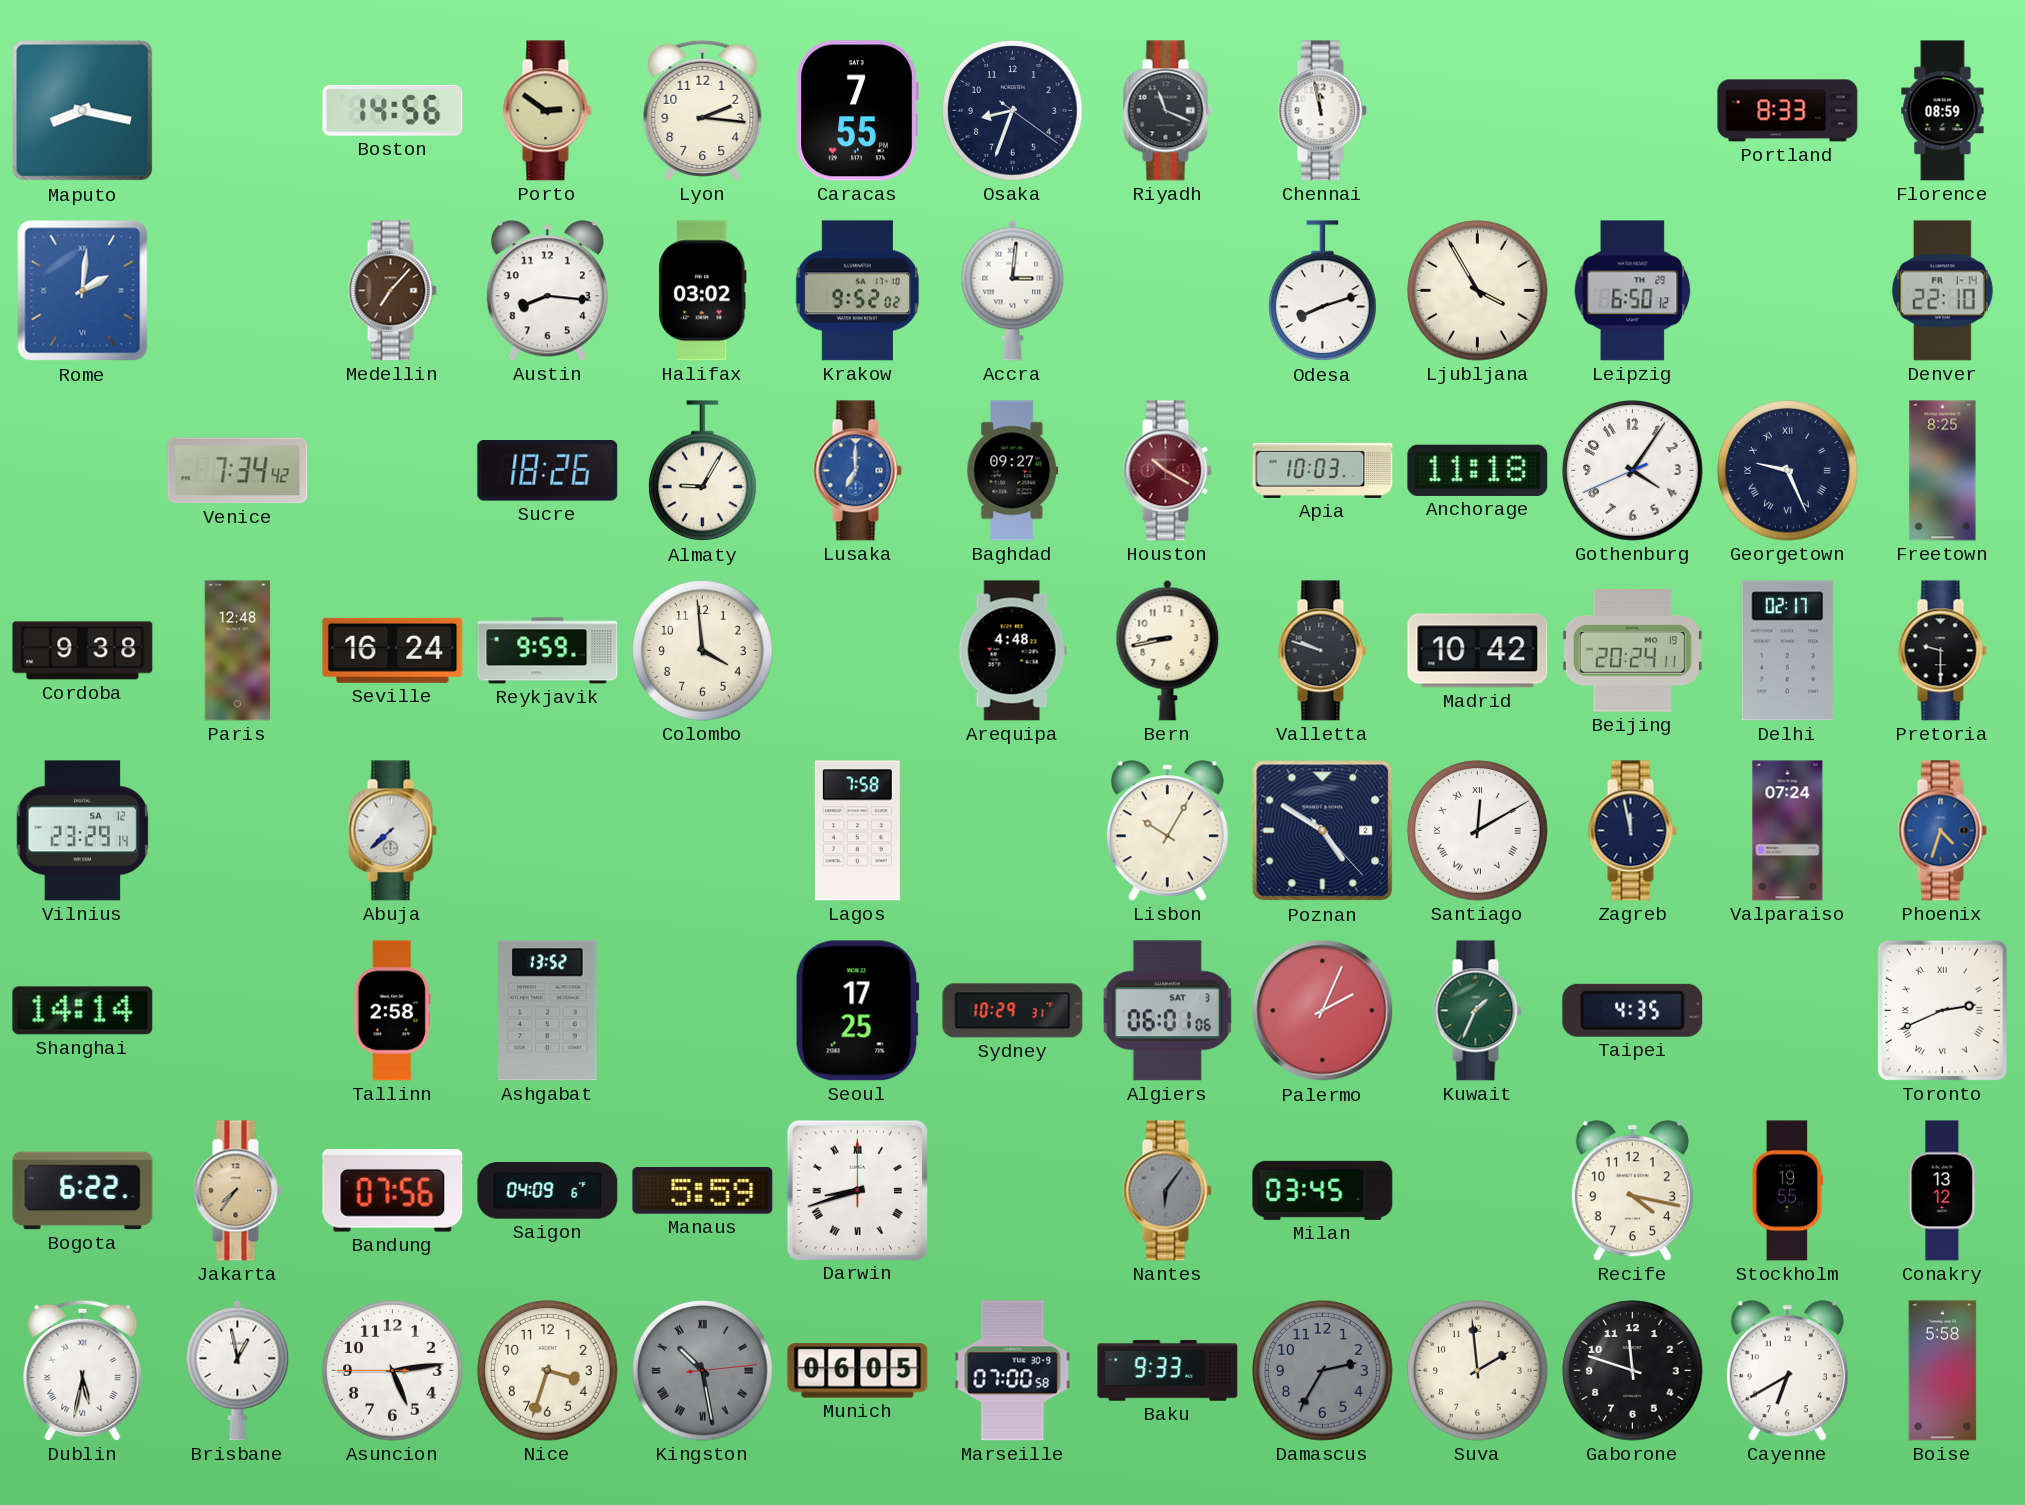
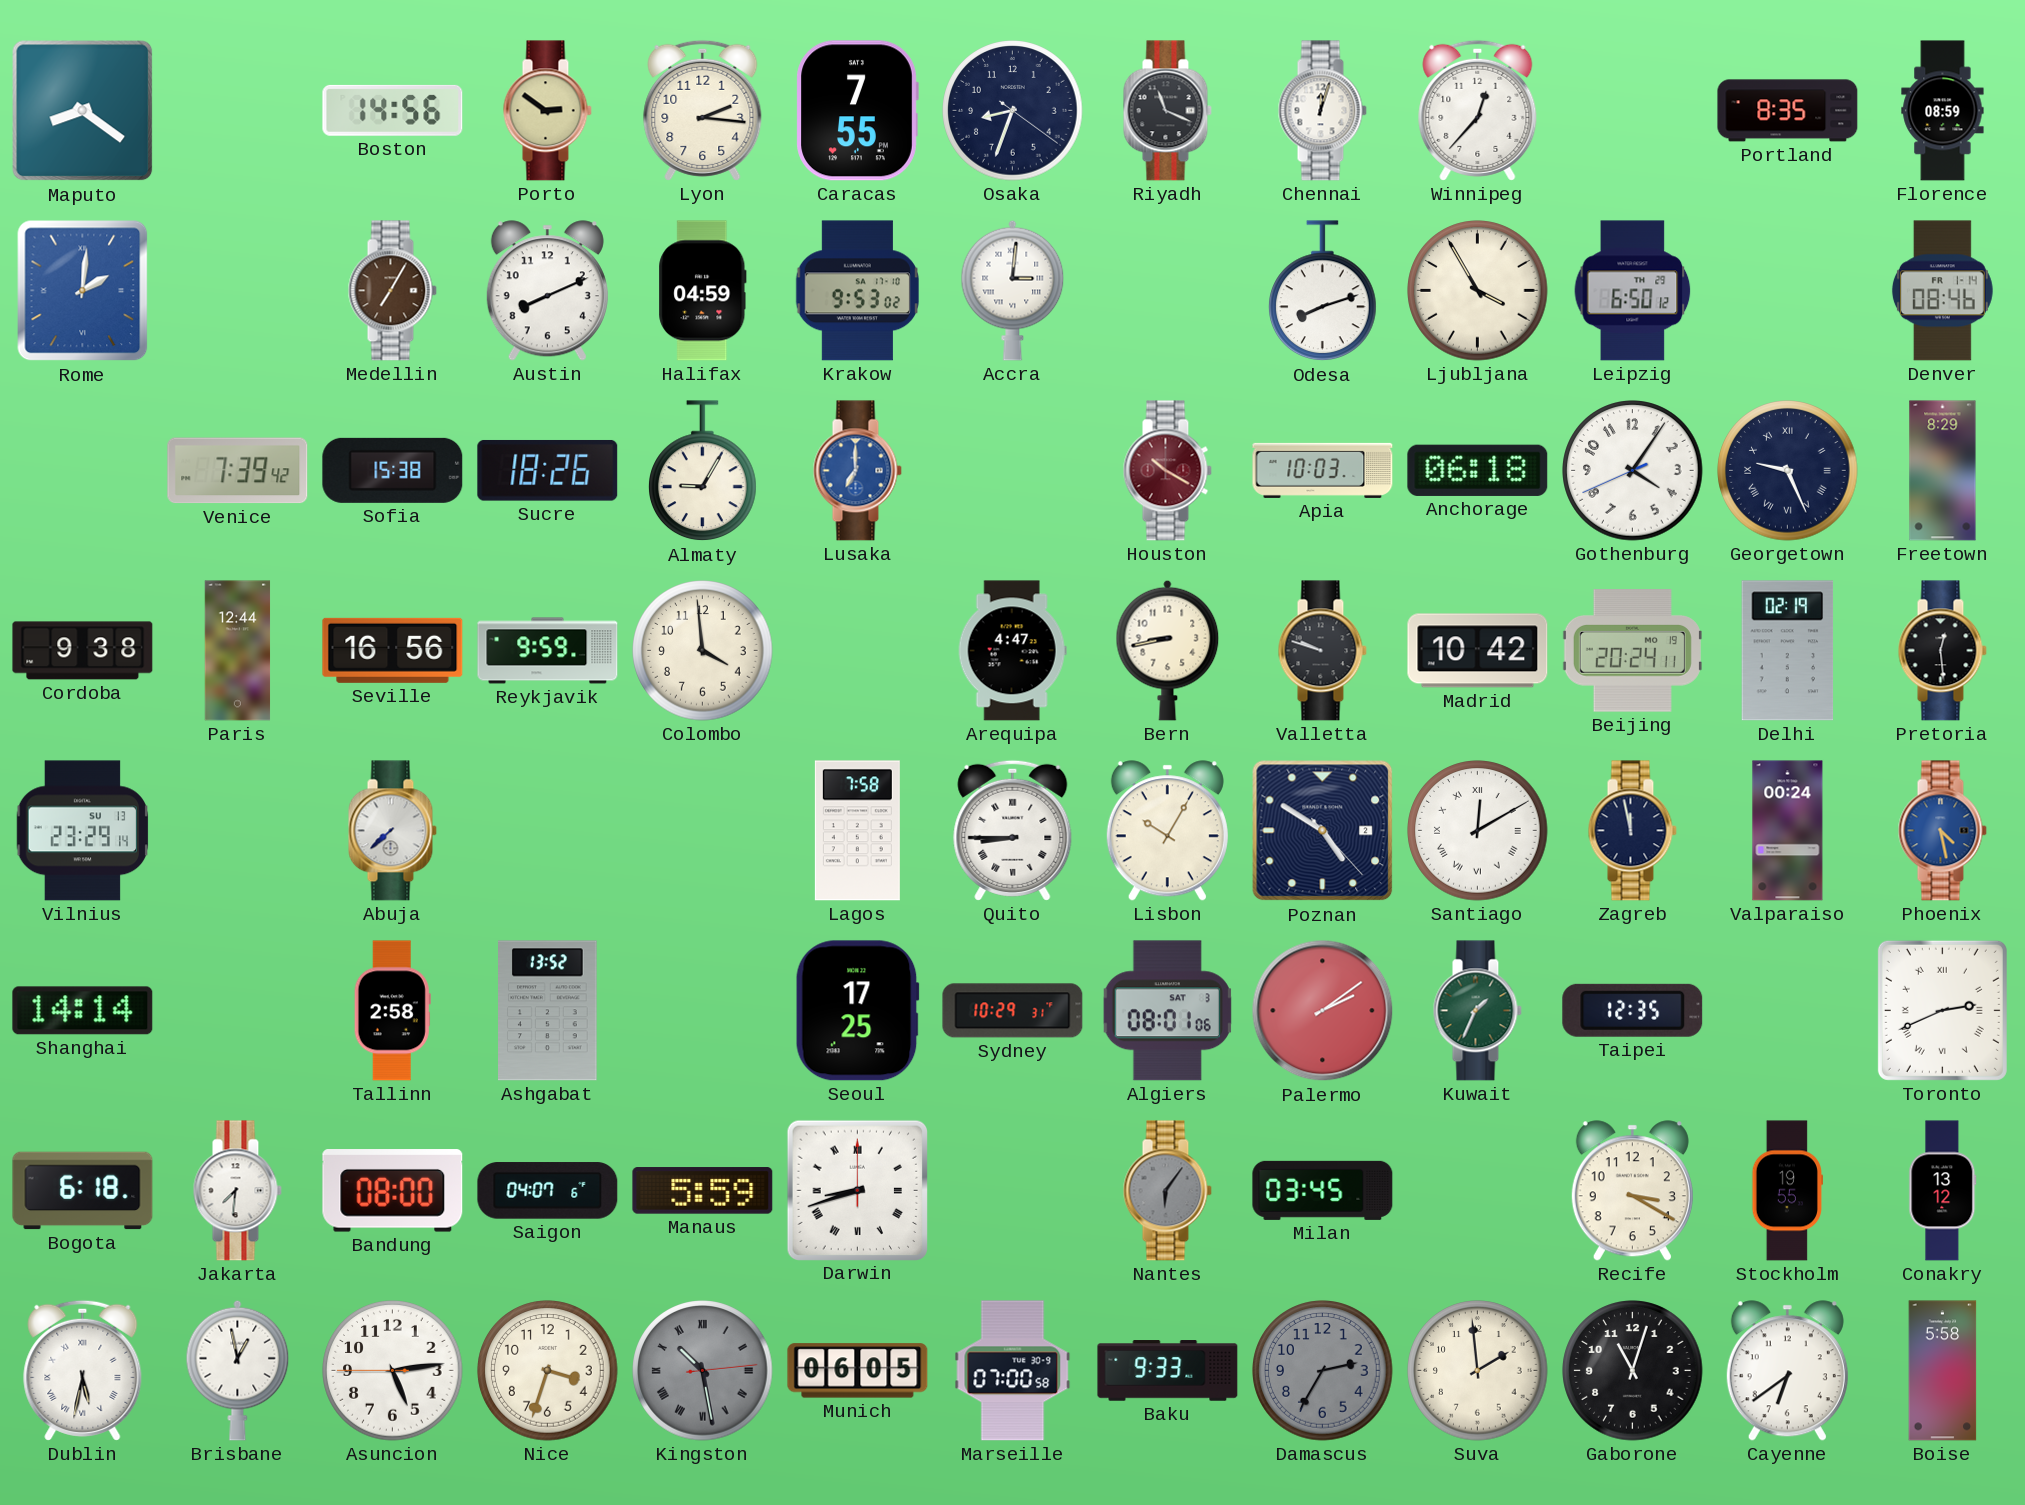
Maputo: 8:17 -> 8:21 (83, 111)
Chennai: 11:58 -> 12:03 (1322, 111)
Winnipeg: none -> 12:37 (1478, 110)
Portland: 8:33 -> 8:35 (1788, 111)
Medellin: 7:07 -> 7:05 (392, 291)
Austin: 8:16 -> 8:11 (547, 291)
Halifax: 03:02 -> 04:59 (703, 291)
Krakow: 9:52 -> 9:53 (857, 291)
Denver: 22:10 -> 08:46 (1942, 291)
Venice: 7:34 -> 7:39 (238, 471)
Sofia: none -> 15:38 (393, 470)
Baghdad: 09:27 -> none (1013, 471)
Anchorage: 11:18 -> 06:18 (1478, 470)
Freetown: 8:25 -> 8:29 (1943, 471)
Paris: 12:48 -> 12:44 (238, 651)
Seville: 16:24 -> 16:56 (393, 650)
Arequipa: 4:48 -> 4:47 (1012, 651)
Delhi: 02:17 -> 02:19 (1788, 651)
Pretoria: 9:30 -> 12:29 (1942, 651)
Vilnius date: SA 12 -> SU 13 (83, 831)
Quito: none -> 8:45 (1013, 830)
Valparaiso: 07:24 -> 00:24 (1788, 831)
Phoenix: 4:33 -> 4:28 (1942, 831)
Algiers: 06:01 -> 08:01 (1167, 1011)
Palermo: 2:04 -> 2:09 (1323, 1011)
Taipei: 4:35 -> 12:35 (1633, 1010)
Bogota: 6:22 -> 6:18 (83, 1191)
Jakarta: 7:36 -> 7:31 (237, 1191)
Jakarta dial: champagne -> white (237, 1191)
Bandung: 07:56 -> 08:00 (393, 1191)
Saigon: 04:09 -> 04:07 (548, 1191)
Recife: 4:17 -> 3:20 (1632, 1191)
Gaborone: 11:48 -> 11:03 (1633, 1371)
Cayenne: 6:40 -> 6:39 (1787, 1371)
